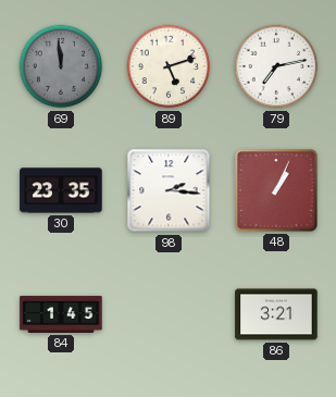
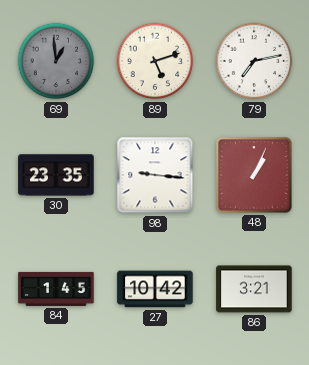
69: 11:59 -> 12:59 (56, 61)
98: 2:16 -> 9:16 (155, 175)
27: none -> 10:42 (155, 289)
